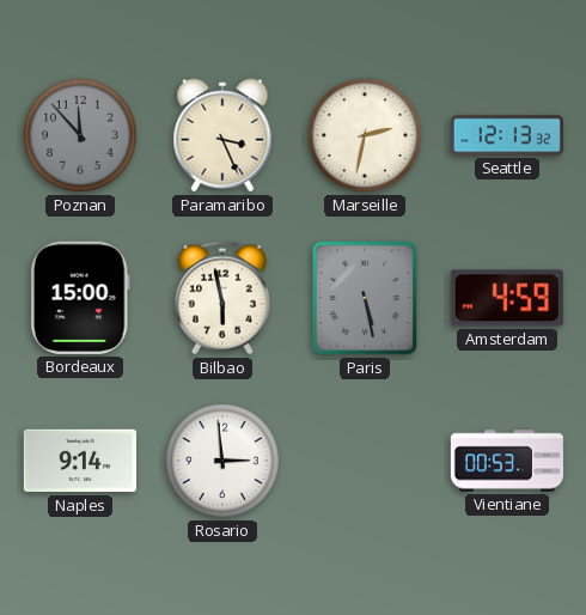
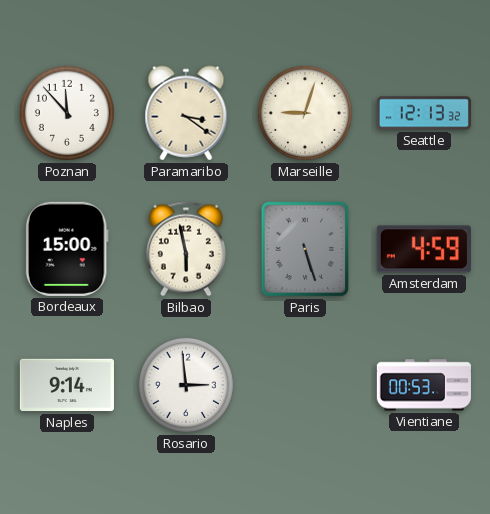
Poznan dial: grey -> white (67, 113)
Paramaribo: 3:26 -> 3:21 (186, 113)
Marseille: 2:32 -> 9:03 (305, 113)
Paris: 5:28 -> 5:27 (305, 249)
